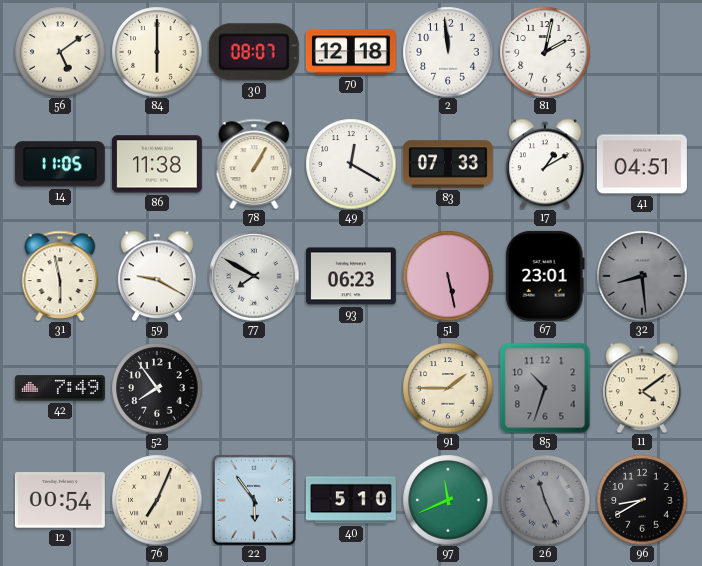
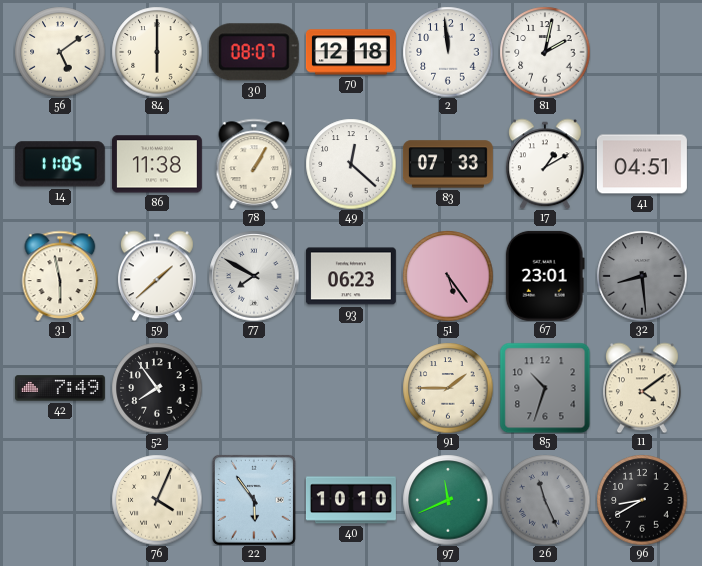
49: 12:20 -> 12:22 (351, 164)
59: 9:20 -> 1:38 (157, 276)
51: 5:28 -> 5:24 (448, 276)
12: 00:54 -> none (60, 500)
76: 7:04 -> 4:04 (157, 500)
40: 5:10 -> 10:10 (351, 500)
